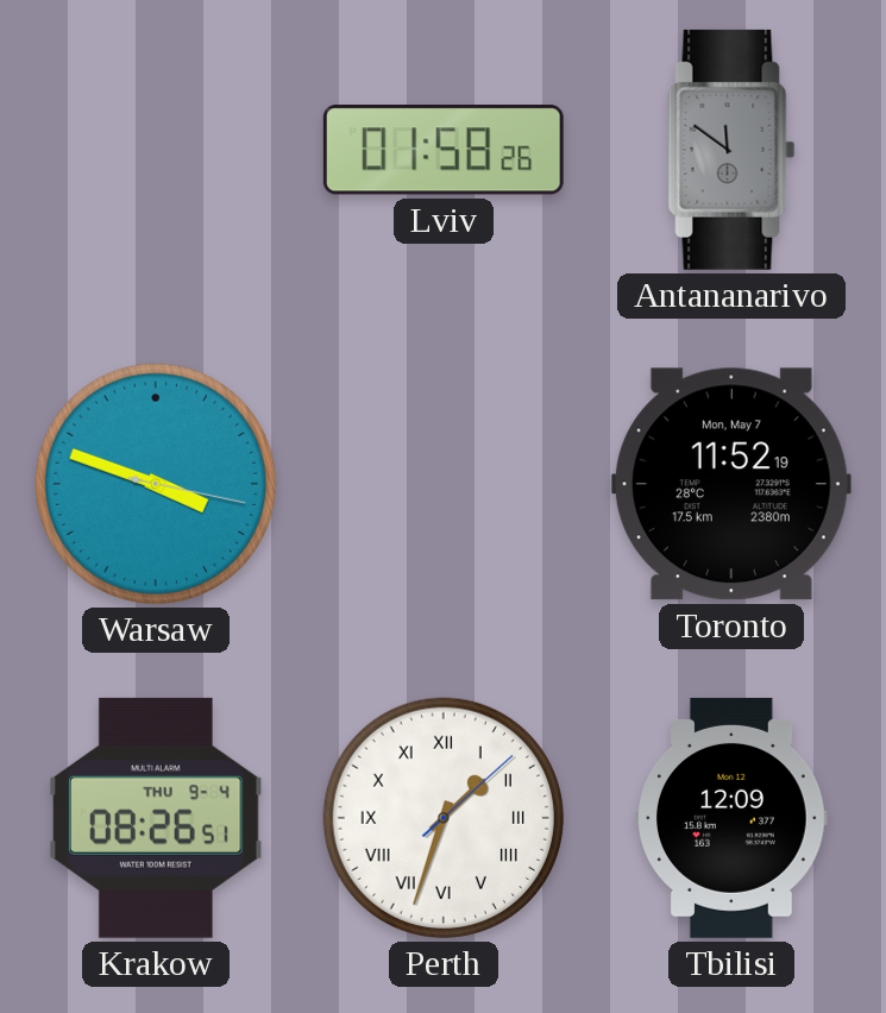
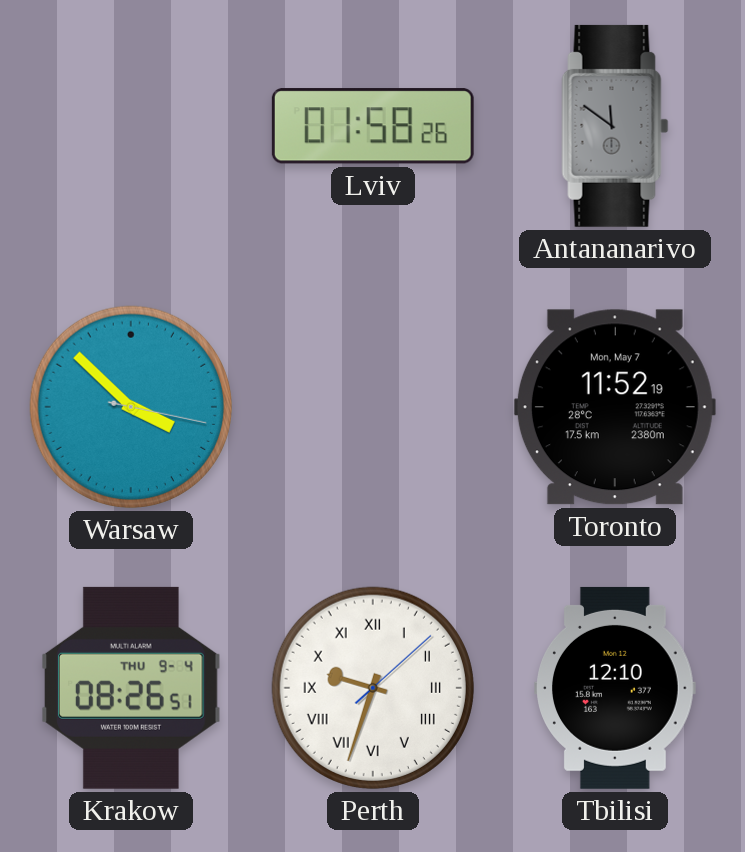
Warsaw: 3:48 -> 3:52 (131, 407)
Perth: 1:33 -> 9:33 (373, 688)
Tbilisi: 12:09 -> 12:10 (616, 688)
